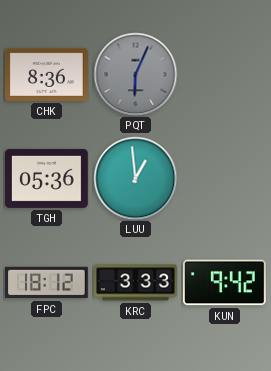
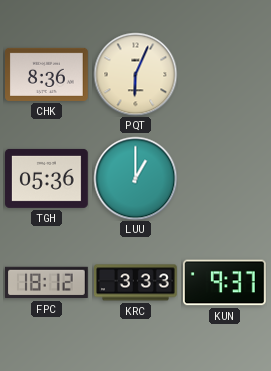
PQT dial: grey -> cream (135, 74)
LUU: 12:59 -> 1:00 (135, 178)
KUN: 9:42 -> 9:37 (224, 283)
